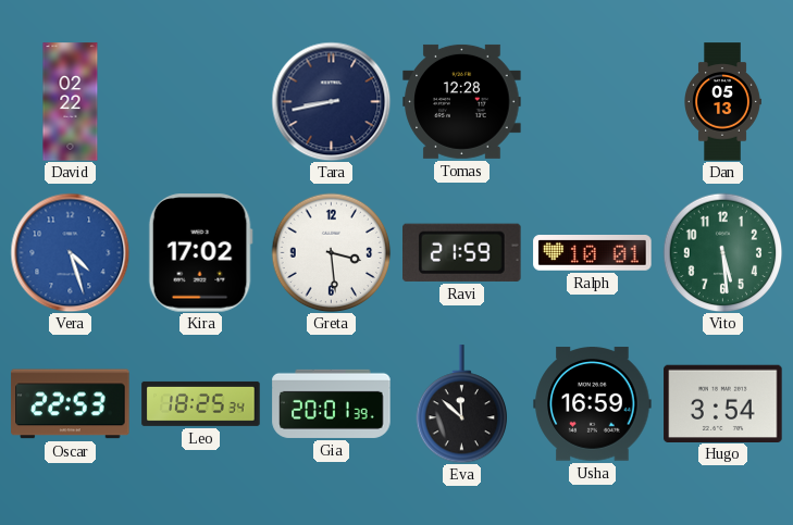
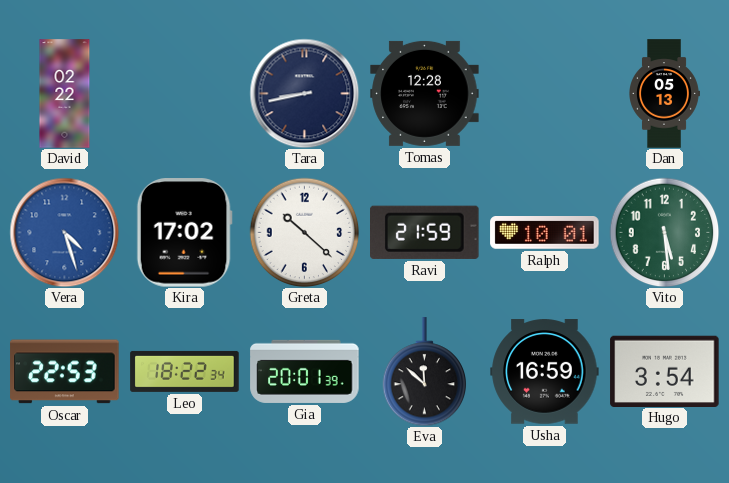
Greta: 3:29 -> 10:22 (304, 232)
Leo: 18:25 -> 18:22 (185, 371)
